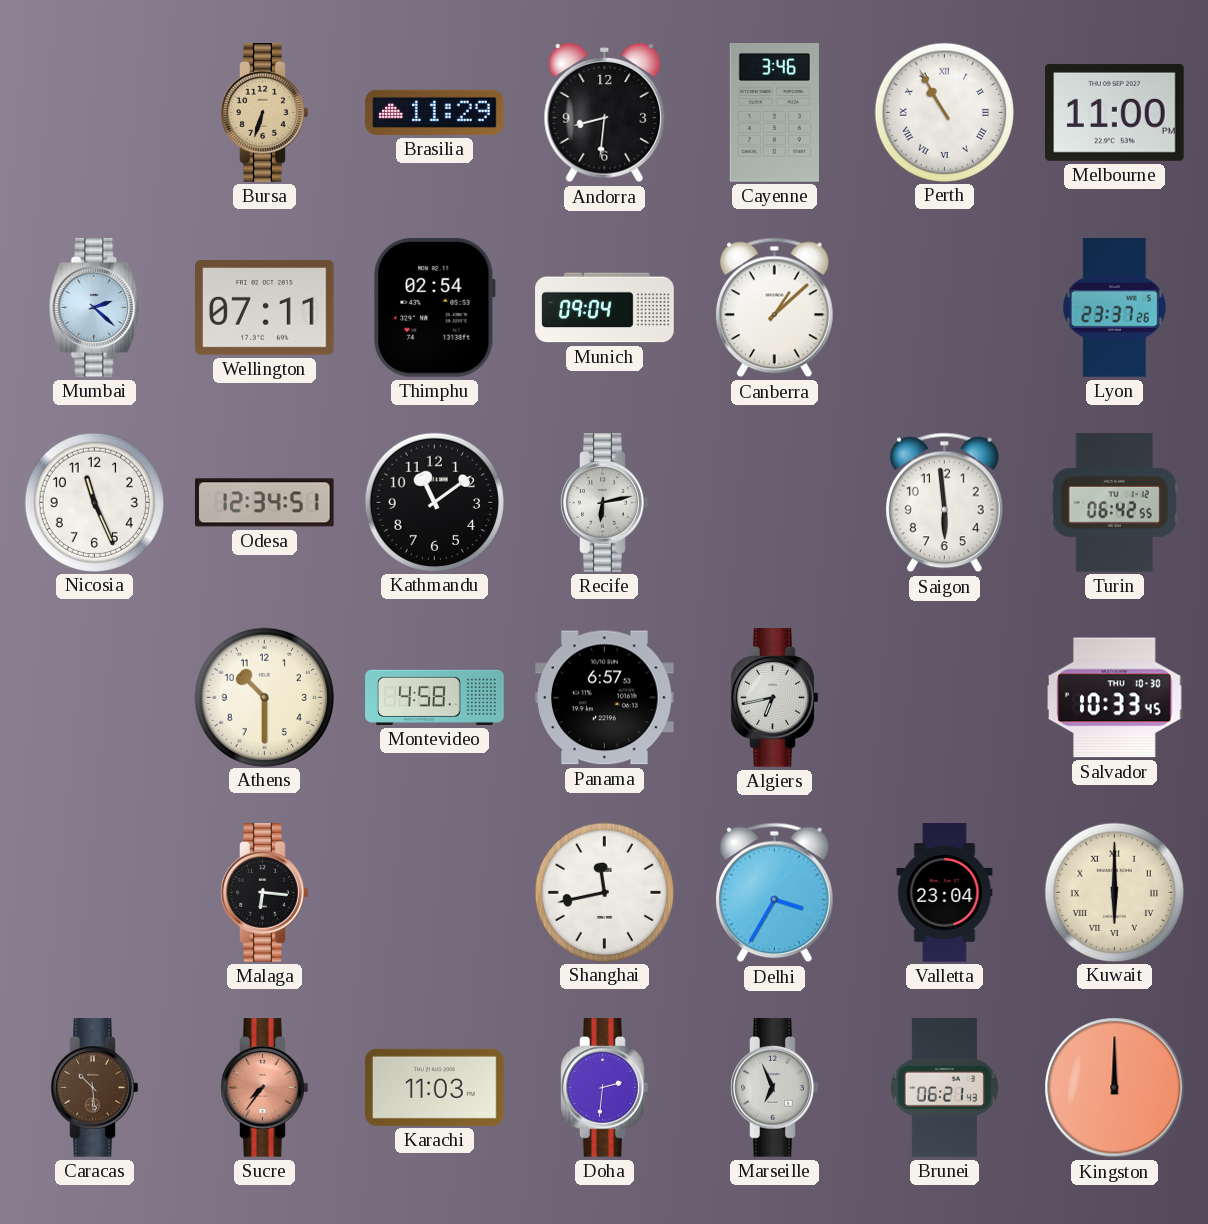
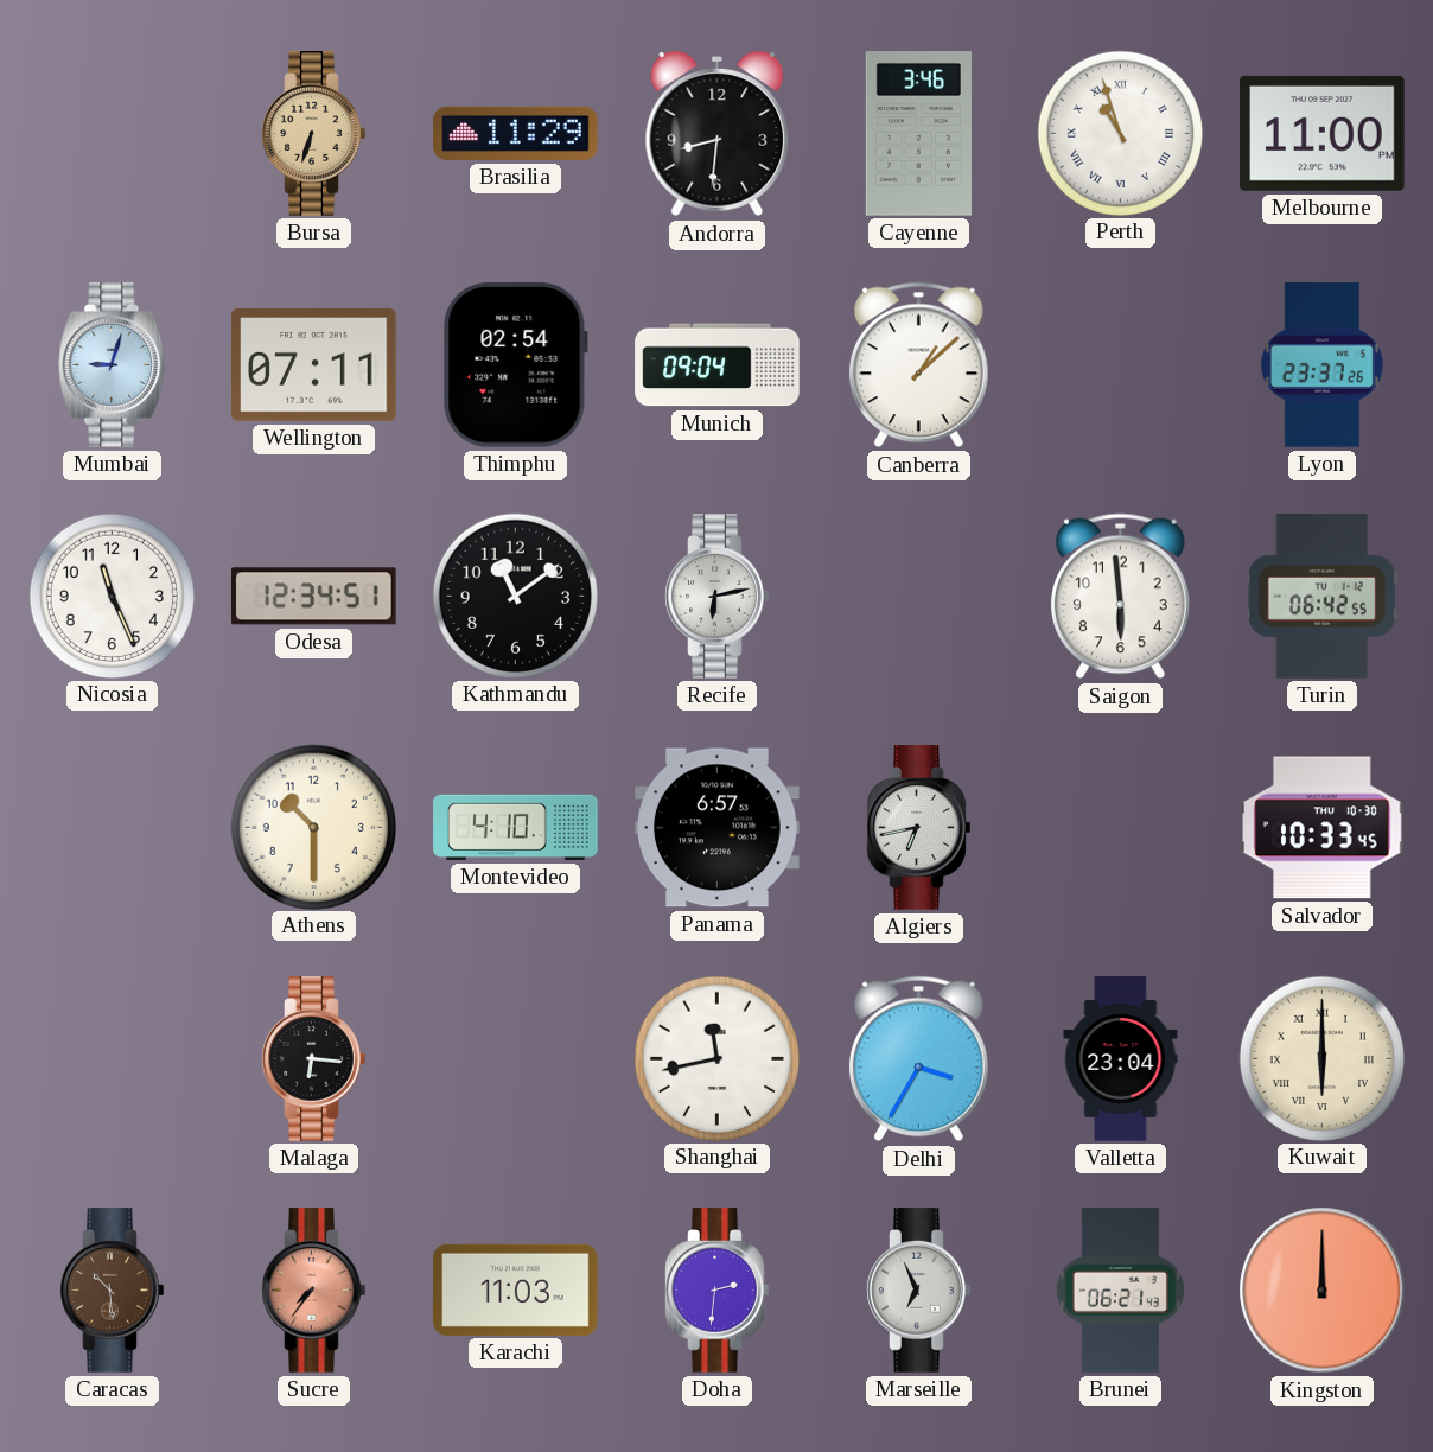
Perth: 10:55 -> 10:57 (1120, 133)
Mumbai: 2:22 -> 9:03 (113, 365)
Montevideo: 4:58 -> 4:10 (516, 827)
